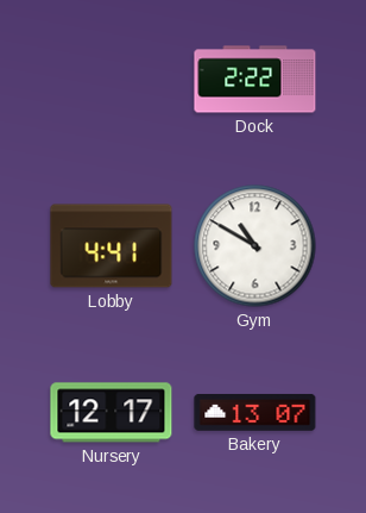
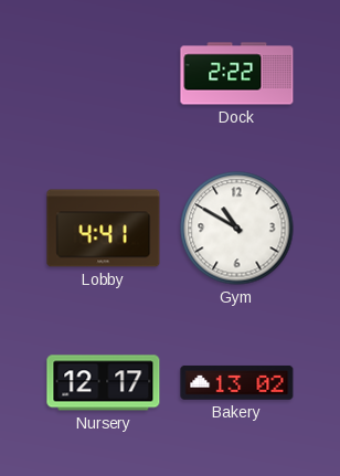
Bakery: 13:07 -> 13:02 (237, 382)
